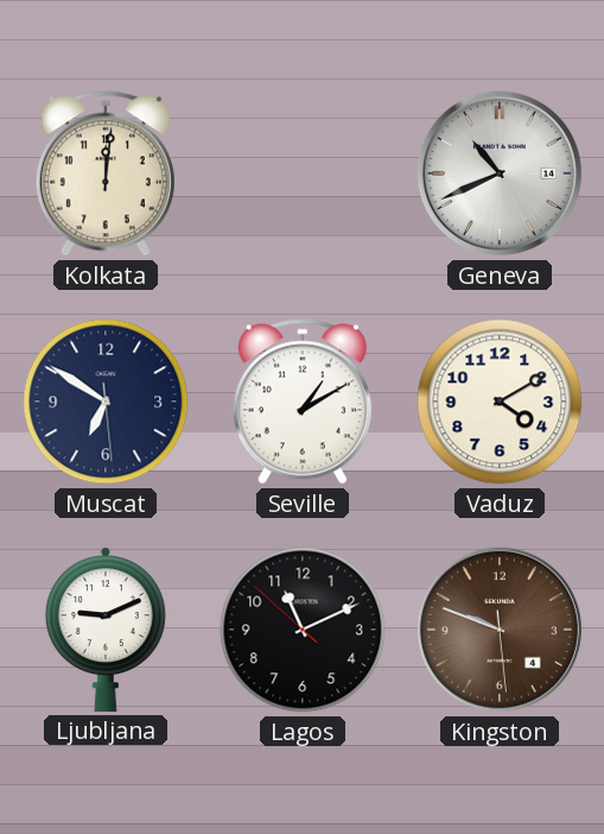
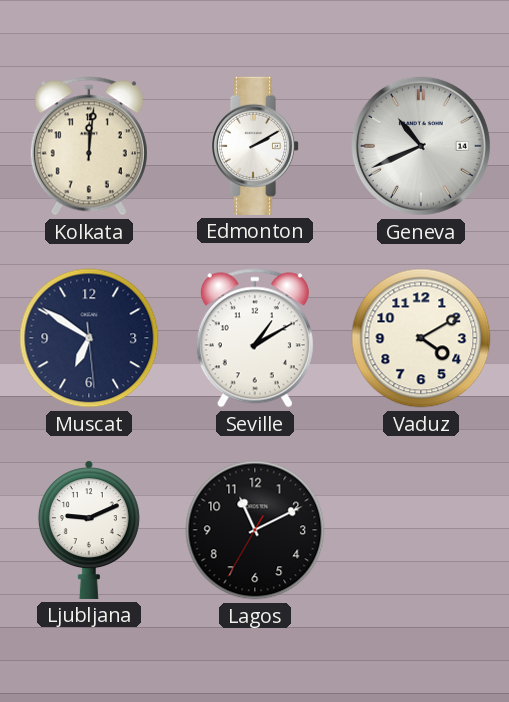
Edmonton: none -> 2:10 (255, 146)
Lagos: 11:10:52 -> 11:10:35 (255, 530)
Kingston: 9:48 -> none (500, 630)
